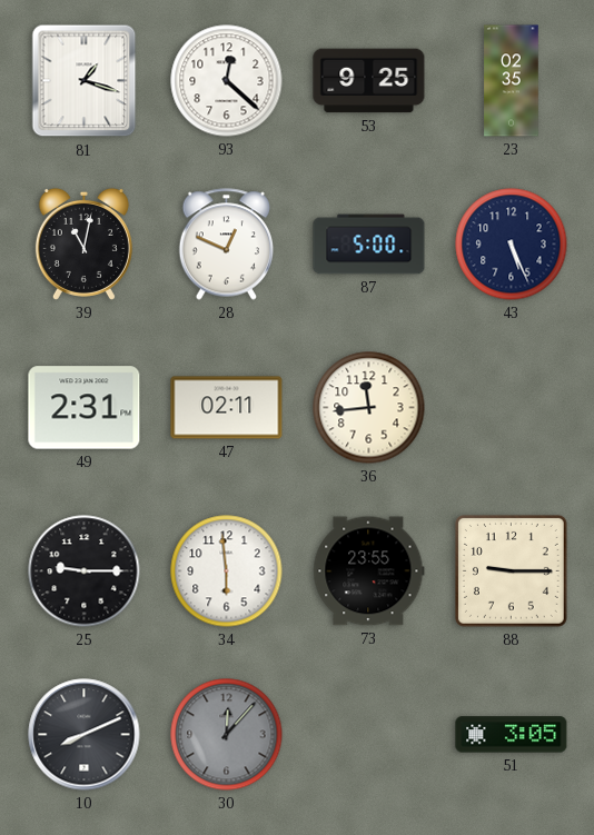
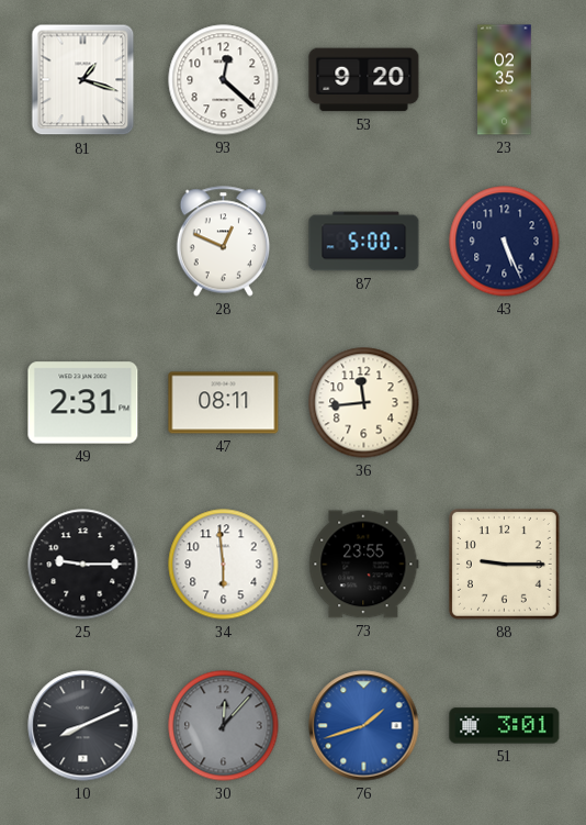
53: 9:25 -> 9:20 (364, 80)
39: 11:02 -> none (83, 243)
47: 02:11 -> 08:11 (224, 403)
76: none -> 1:42 (364, 726)
51: 3:05 -> 3:01 (505, 726)
